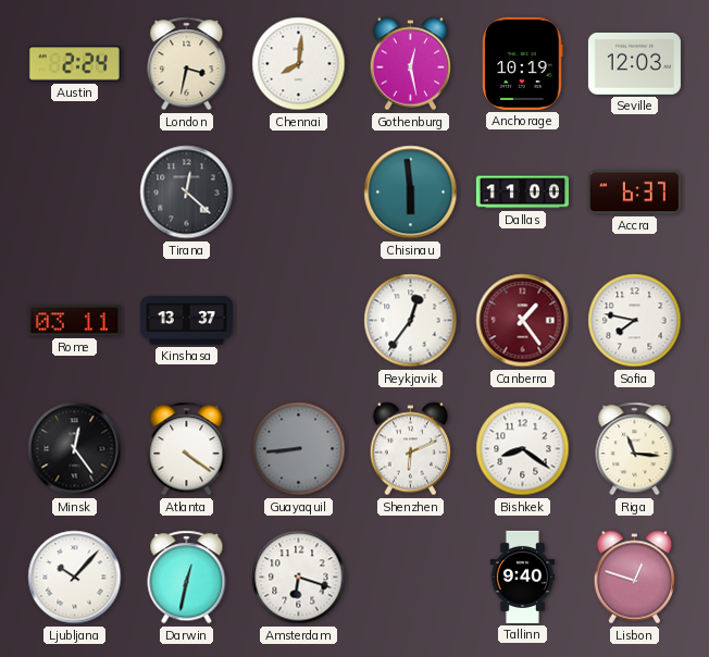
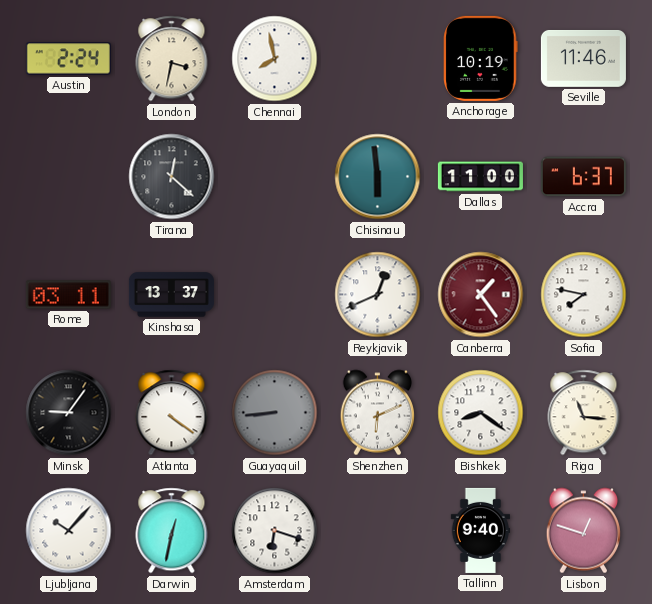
Chennai: 8:01 -> 7:58 (275, 59)
Gothenburg: 12:28 -> none (410, 64)
Seville: 12:03 -> 11:46 (583, 58)
Reykjavik: 12:36 -> 12:41 (378, 295)
Minsk: 12:24 -> 9:06 (69, 413)
